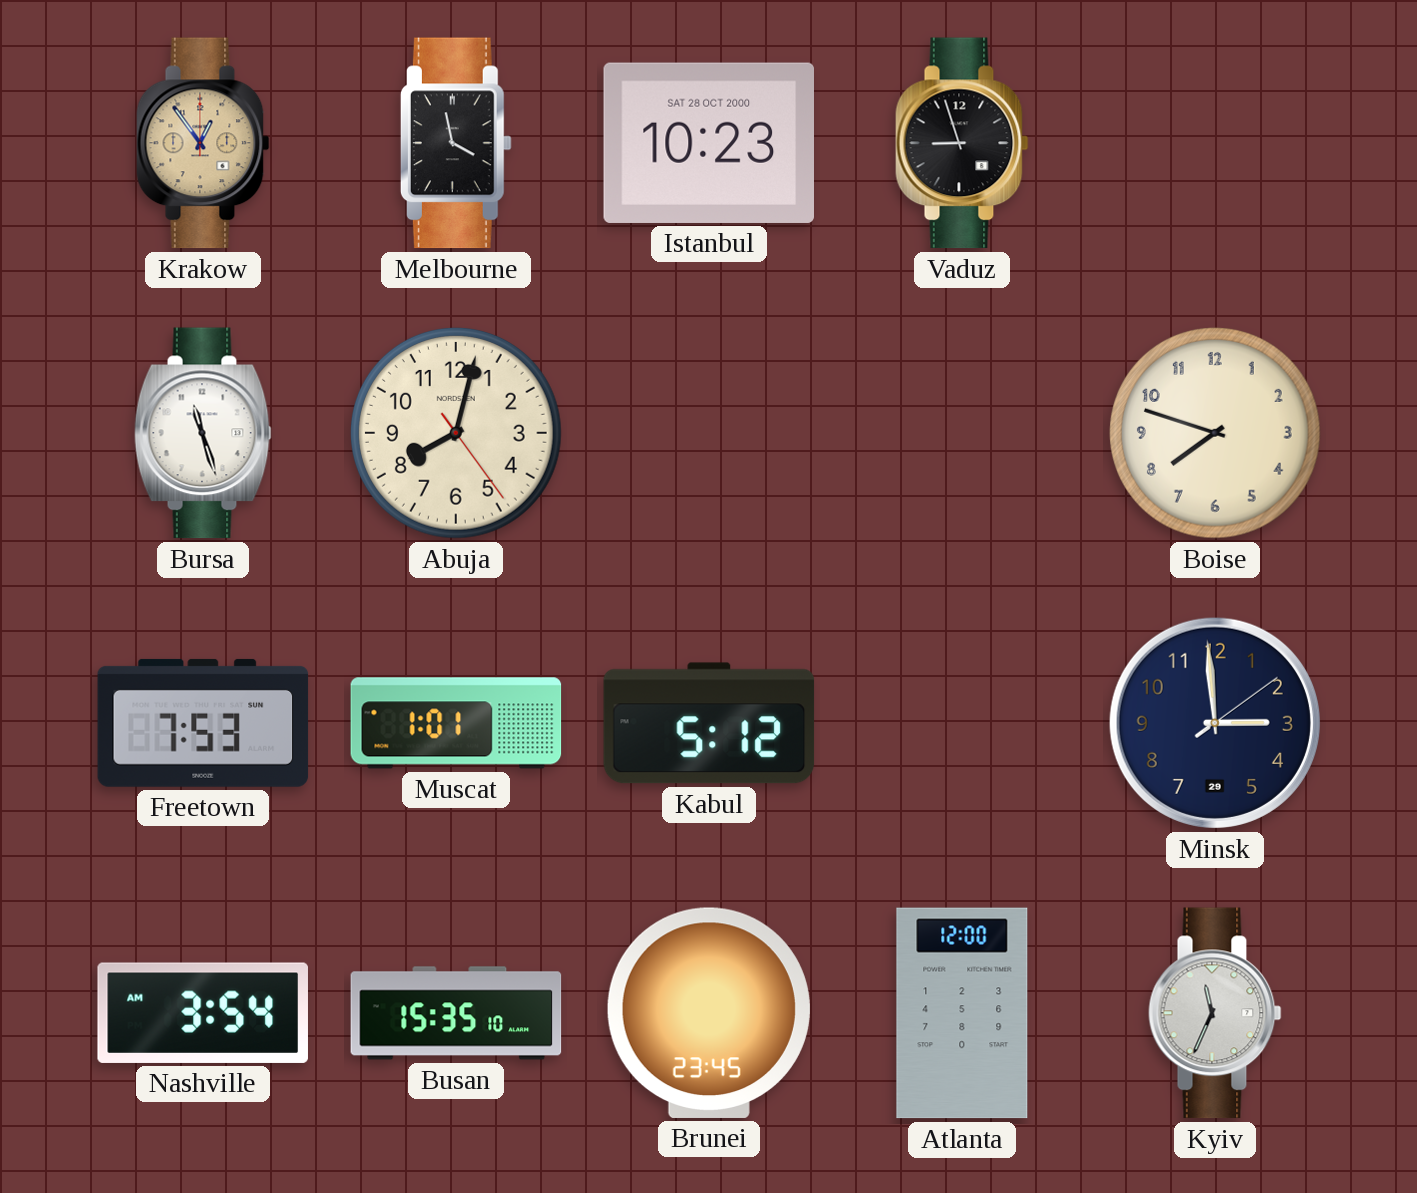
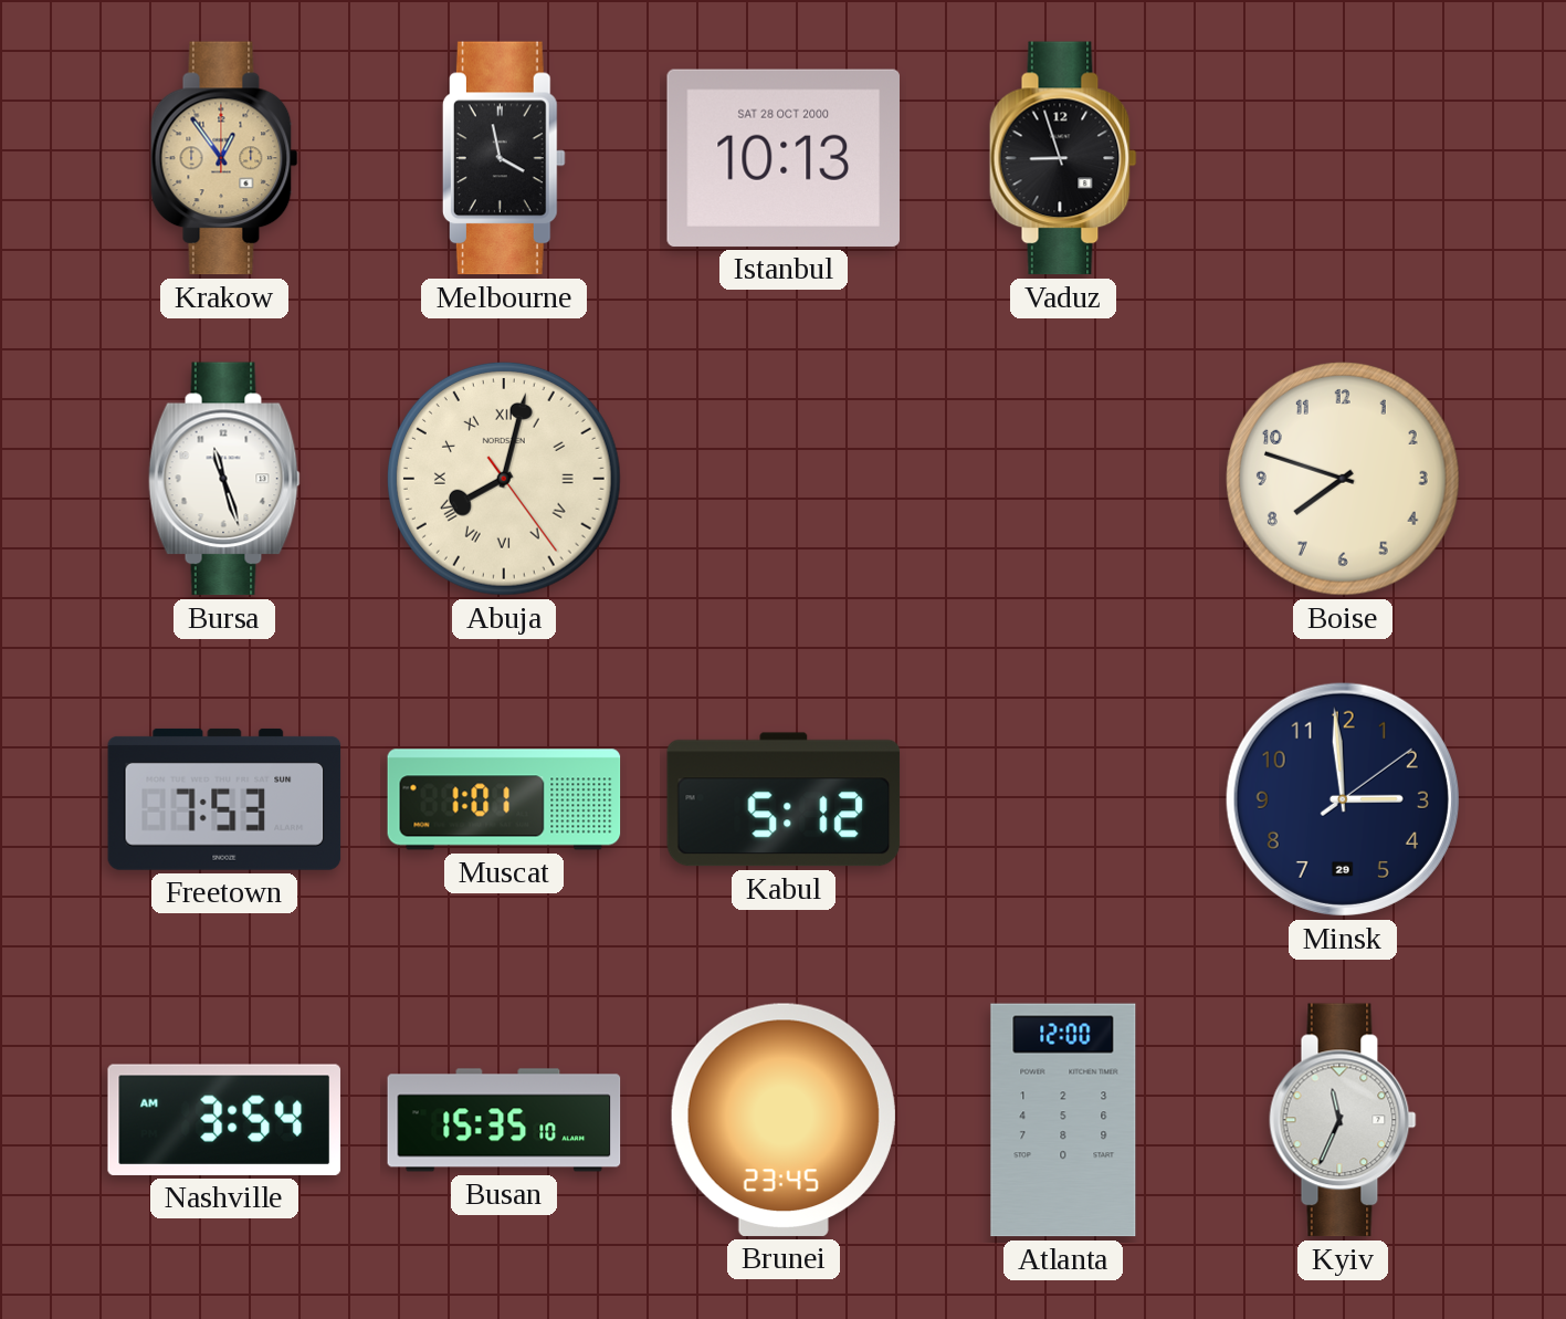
Istanbul: 10:23 -> 10:13 (782, 158)
Abuja numerals: Arabic -> Roman (504, 479)
